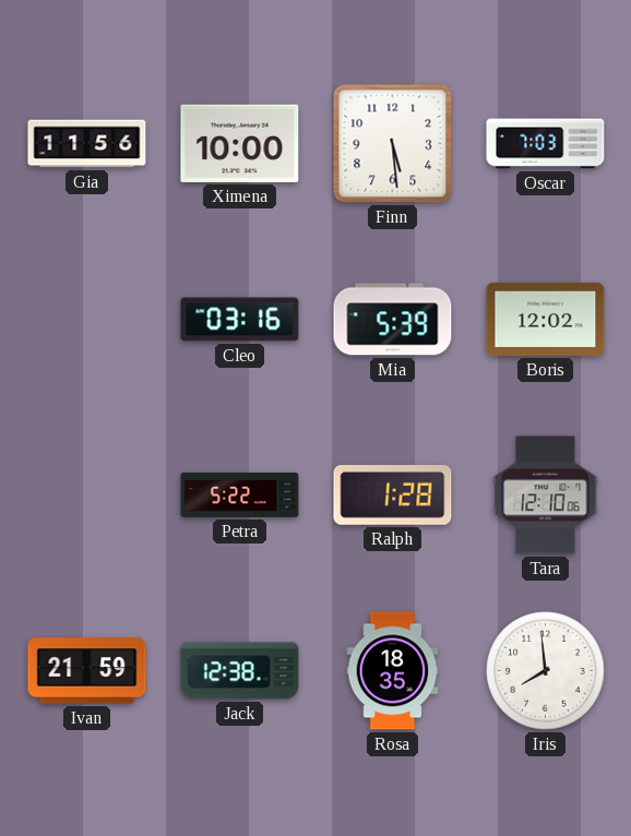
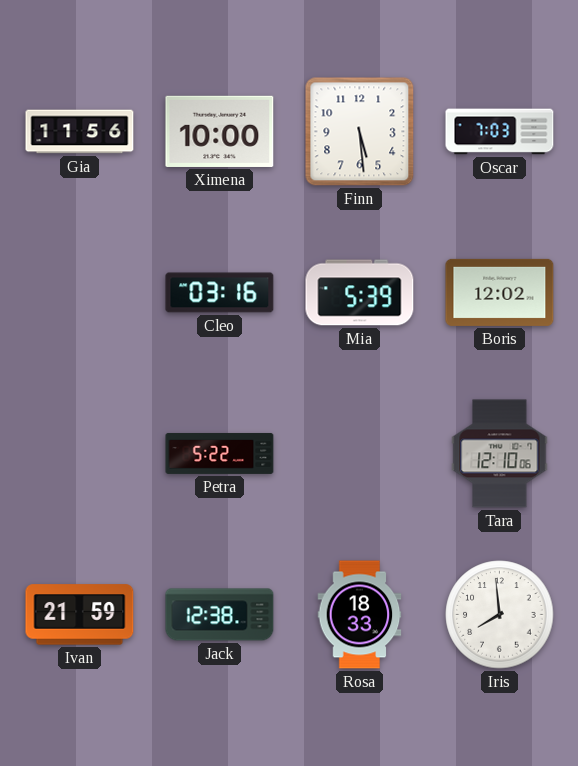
Ralph: 1:28 -> none (393, 495)
Rosa: 18:35 -> 18:33 (360, 615)
